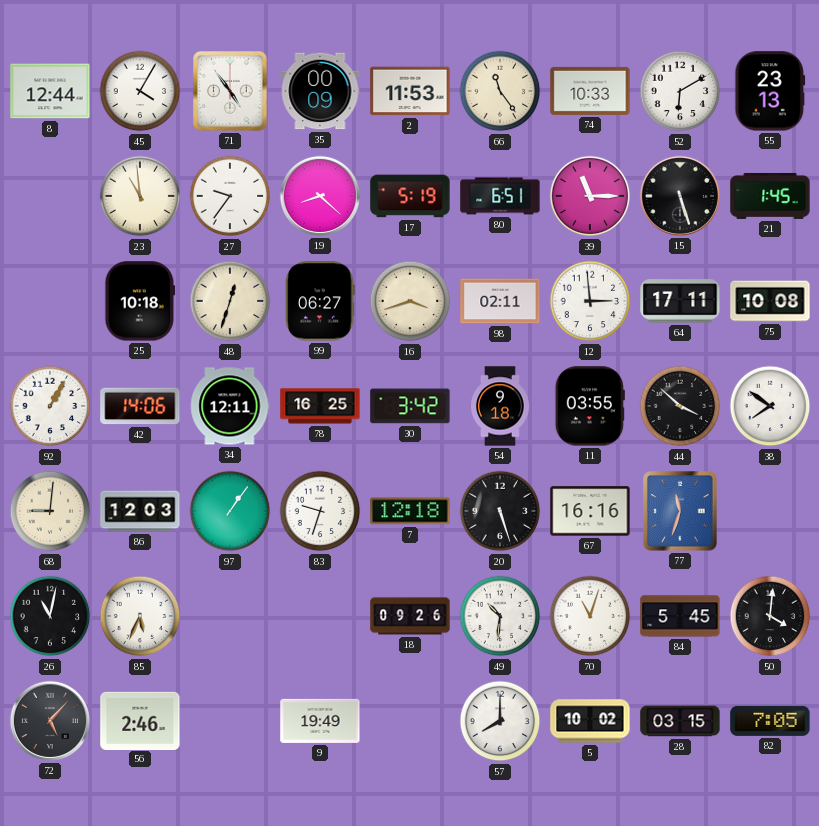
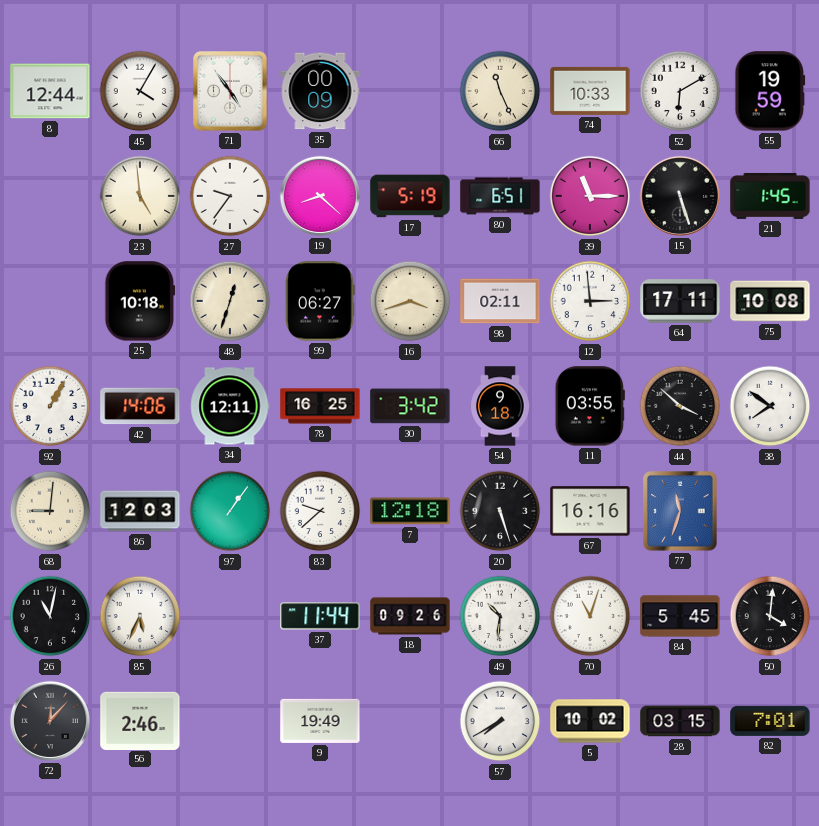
2: 11:53 -> none (410, 91)
66: 11:24 -> 11:26 (500, 91)
55: 23:13 -> 19:59 (770, 91)
23: 10:59 -> 4:59 (140, 196)
83: 9:33 -> 9:38 (320, 511)
37: none -> 11:44 (320, 616)
72: 5:07 -> 12:07 (50, 721)
57: 8:00 -> 7:40 (500, 721)
82: 7:05 -> 7:01 (770, 721)
